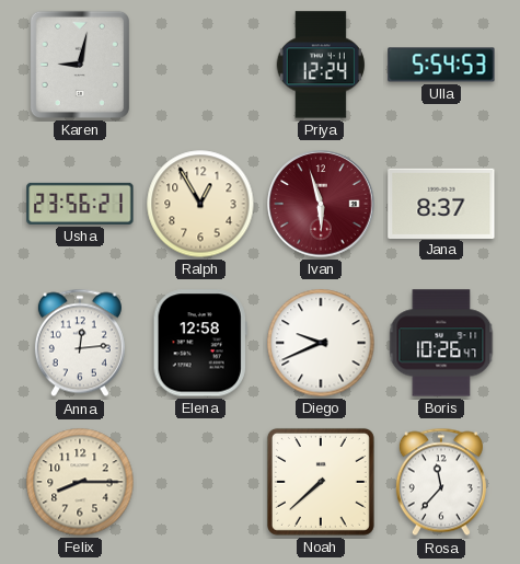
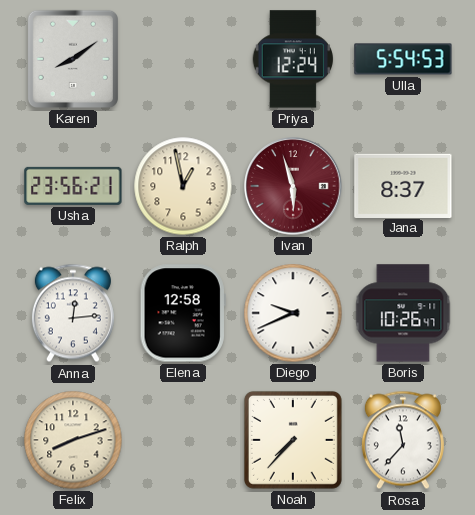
Karen: 9:02 -> 8:09 (73, 59)
Ralph: 12:55 -> 12:58 (183, 186)
Felix: 8:15 -> 8:12 (73, 440)
Noah: 7:38 -> 7:37 (293, 440)
